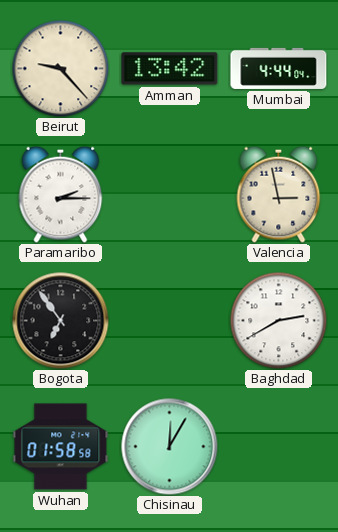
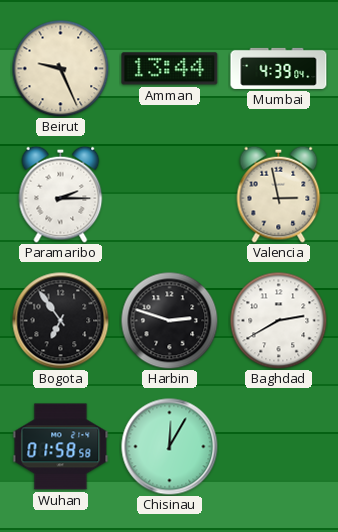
Beirut: 9:23 -> 9:26 (60, 68)
Amman: 13:42 -> 13:44 (170, 69)
Mumbai: 4:44 -> 4:39 (279, 68)
Harbin: none -> 2:48 (169, 320)
